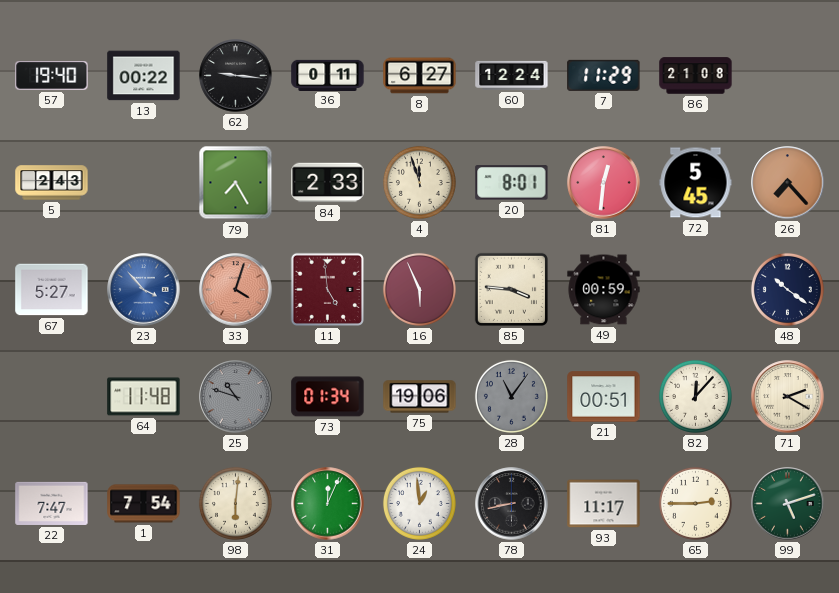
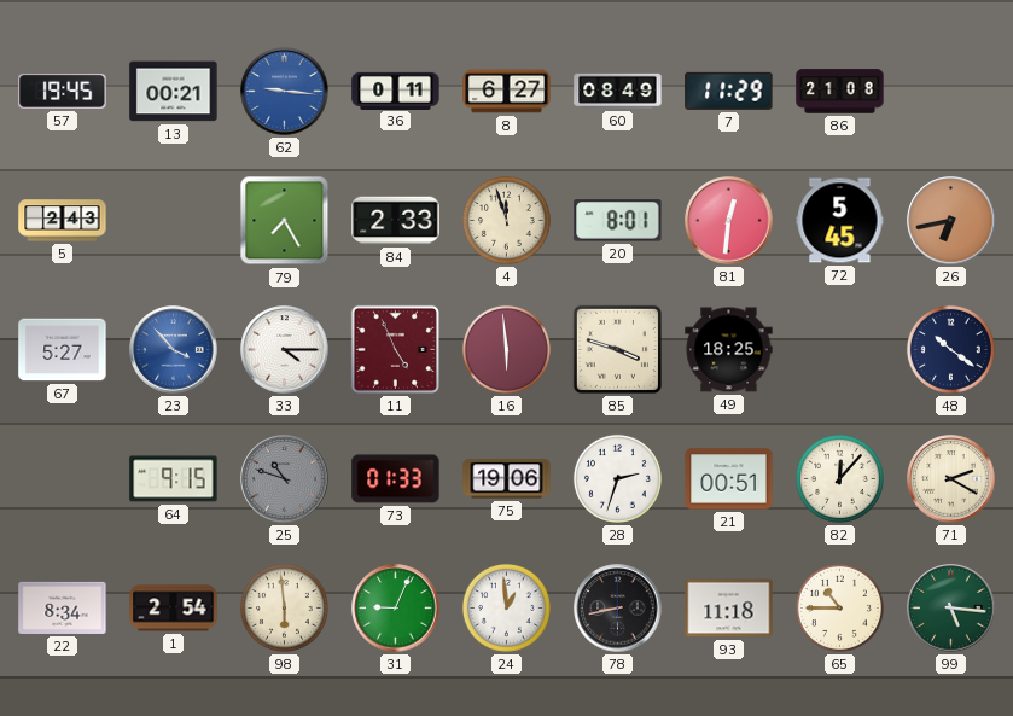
57: 19:40 -> 19:45 (63, 92)
13: 00:22 -> 00:21 (174, 92)
62 dial: black -> blue (285, 92)
60: 12:24 -> 08:49 (618, 91)
26: 7:23 -> 6:43 (951, 221)
33: 4:03 -> 4:15 (285, 350)
33 dial: salmon -> white (285, 350)
11: 4:59 -> 4:56 (395, 349)
16: 5:56 -> 5:59 (506, 349)
85: 3:46 -> 3:48 (617, 349)
49: 00:59 -> 18:25 (729, 350)
64: 11:48 -> 9:15 (174, 479)
73: 01:34 -> 01:33 (396, 479)
28: 11:06 -> 2:33 (617, 478)
28 dial: grey -> white (617, 478)
22: 7:47 -> 8:34 (63, 607)
1: 7:54 -> 2:54 (174, 609)
98: 6:01 -> 5:59 (284, 607)
31: 12:04 -> 9:04 (396, 609)
93: 11:17 -> 11:18 (729, 609)
65: 2:45 -> 10:45 (839, 607)
99: 5:12 -> 5:16 (951, 609)
